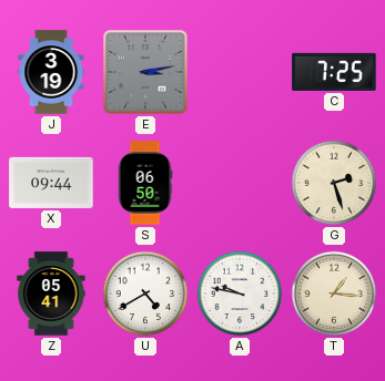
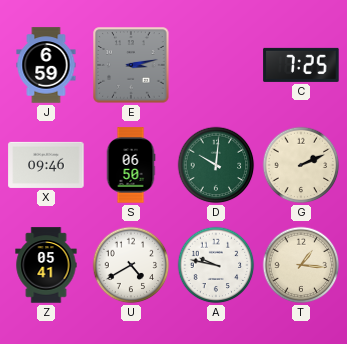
J: 3:19 -> 6:59 (46, 65)
X: 09:44 -> 09:46 (46, 165)
D: none -> 10:01 (216, 165)
G: 2:27 -> 2:11 (301, 165)
